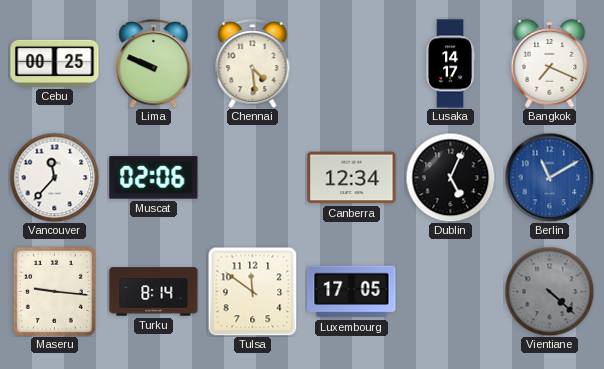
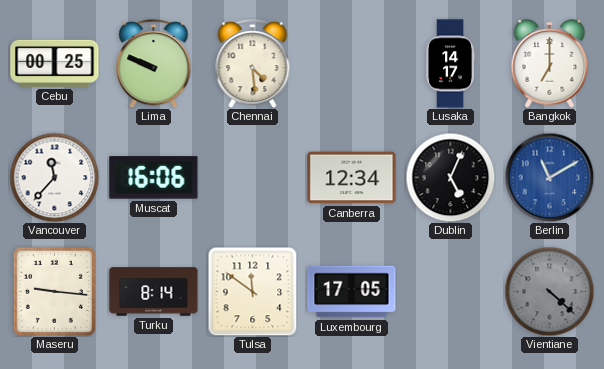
Bangkok: 7:19 -> 7:00 (550, 64)
Muscat: 02:06 -> 16:06 (154, 178)
